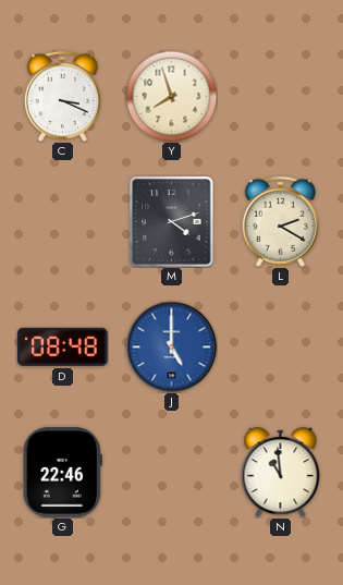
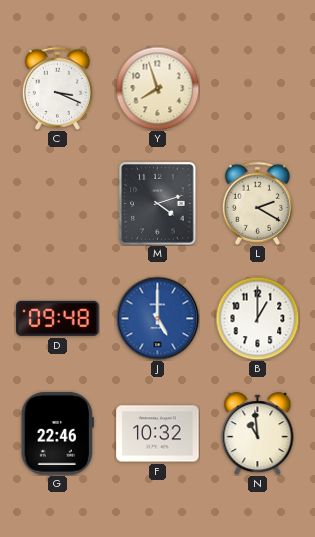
D: 08:48 -> 09:48 (58, 318)
B: none -> 1:00 (257, 318)
F: none -> 10:32 (158, 434)
